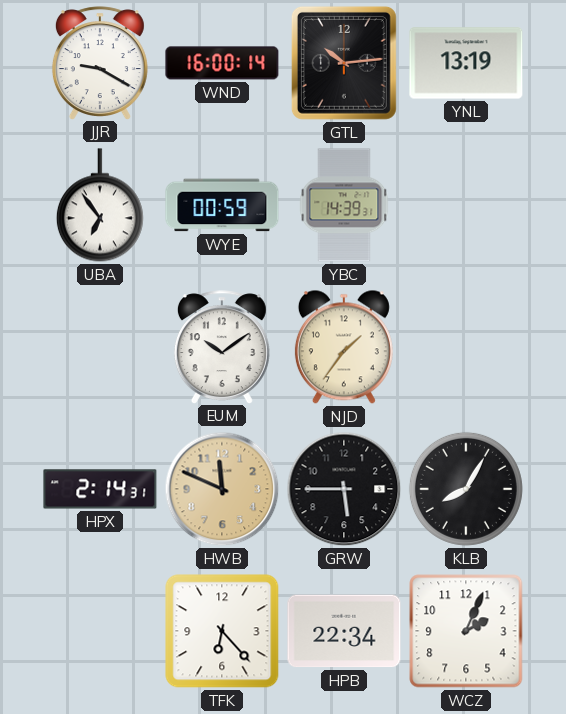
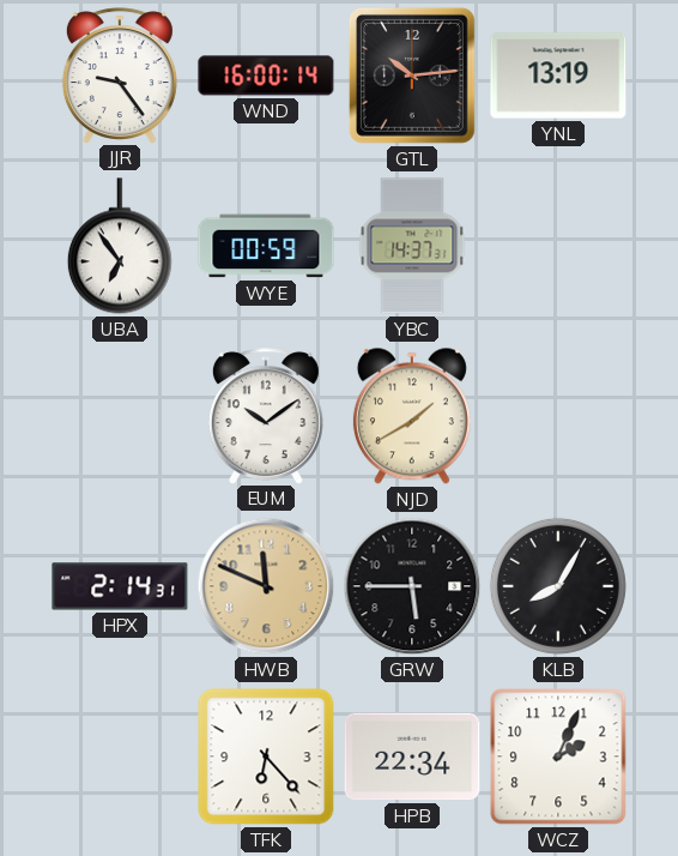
JJR: 9:20 -> 9:24 (120, 76)
YBC: 14:39 -> 14:37 (412, 246)
NJD: 1:36 -> 1:40 (412, 416)
